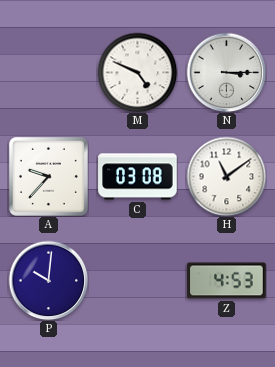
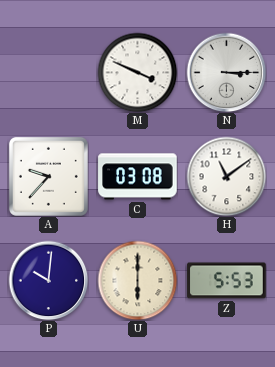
M: 4:49 -> 3:49 (137, 72)
U: none -> 6:00 (137, 280)
Z: 4:53 -> 5:53 (227, 281)
